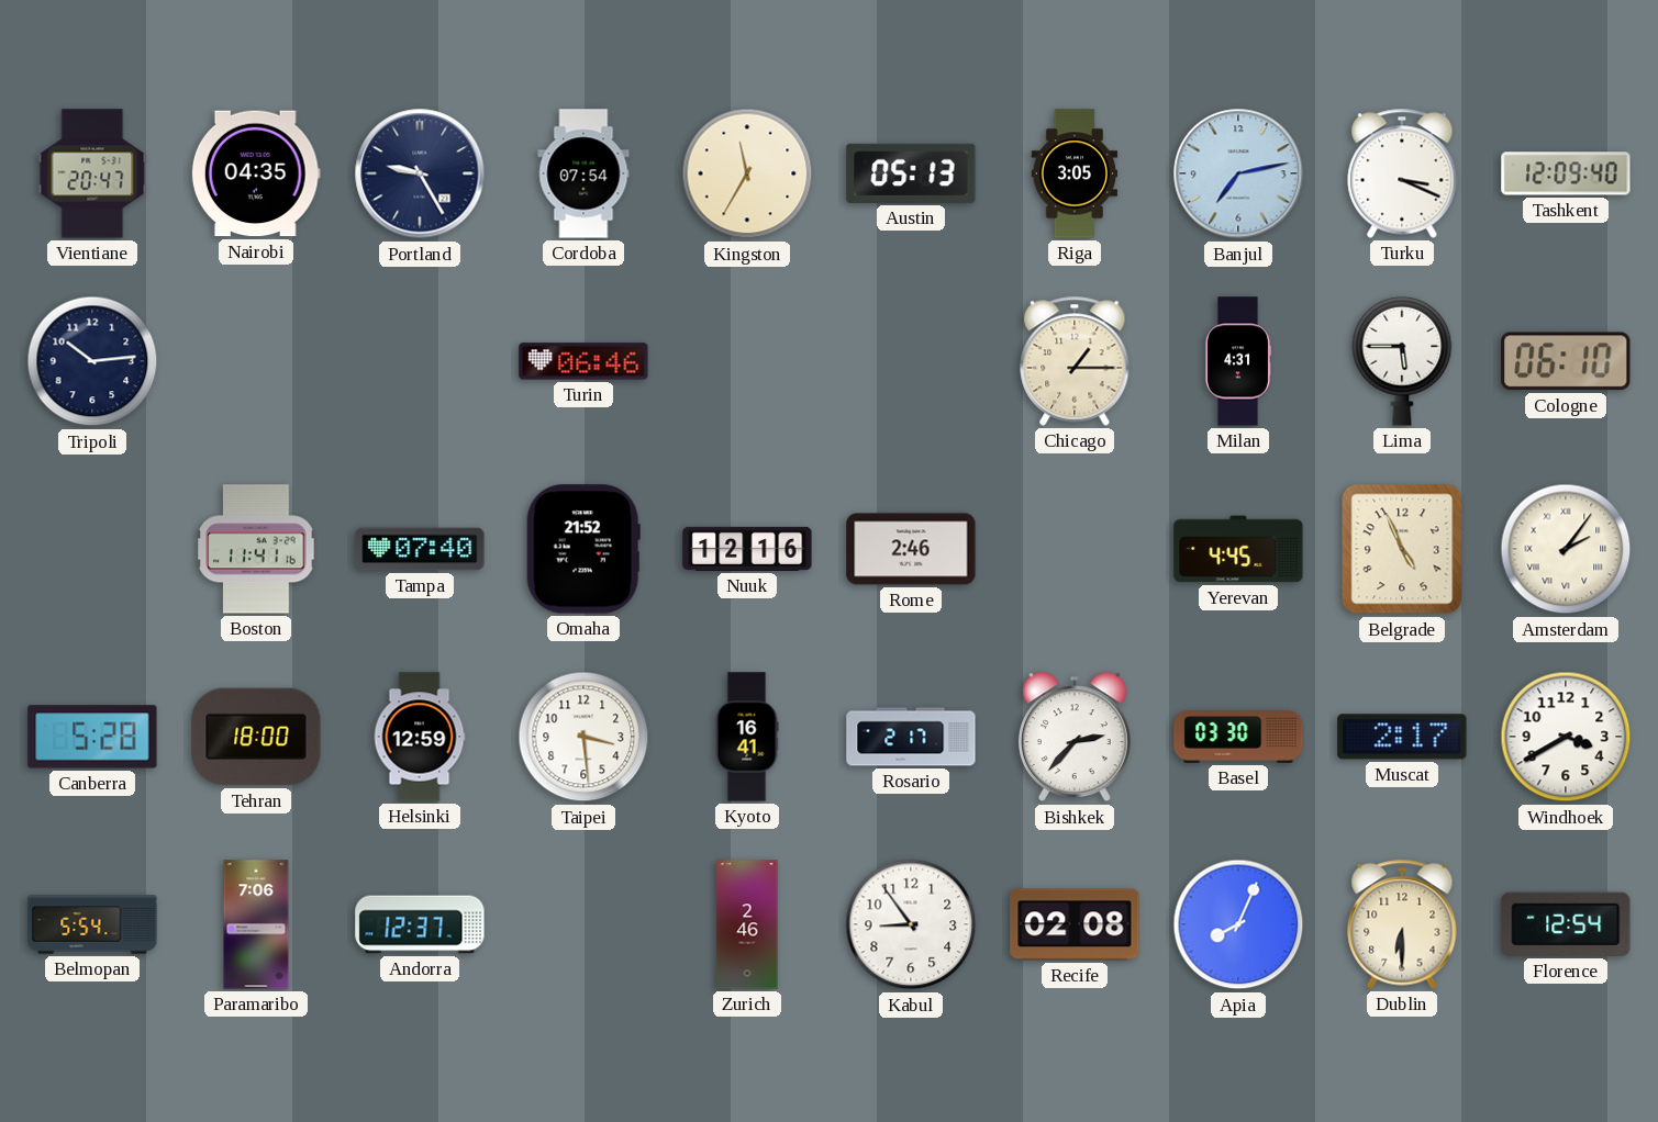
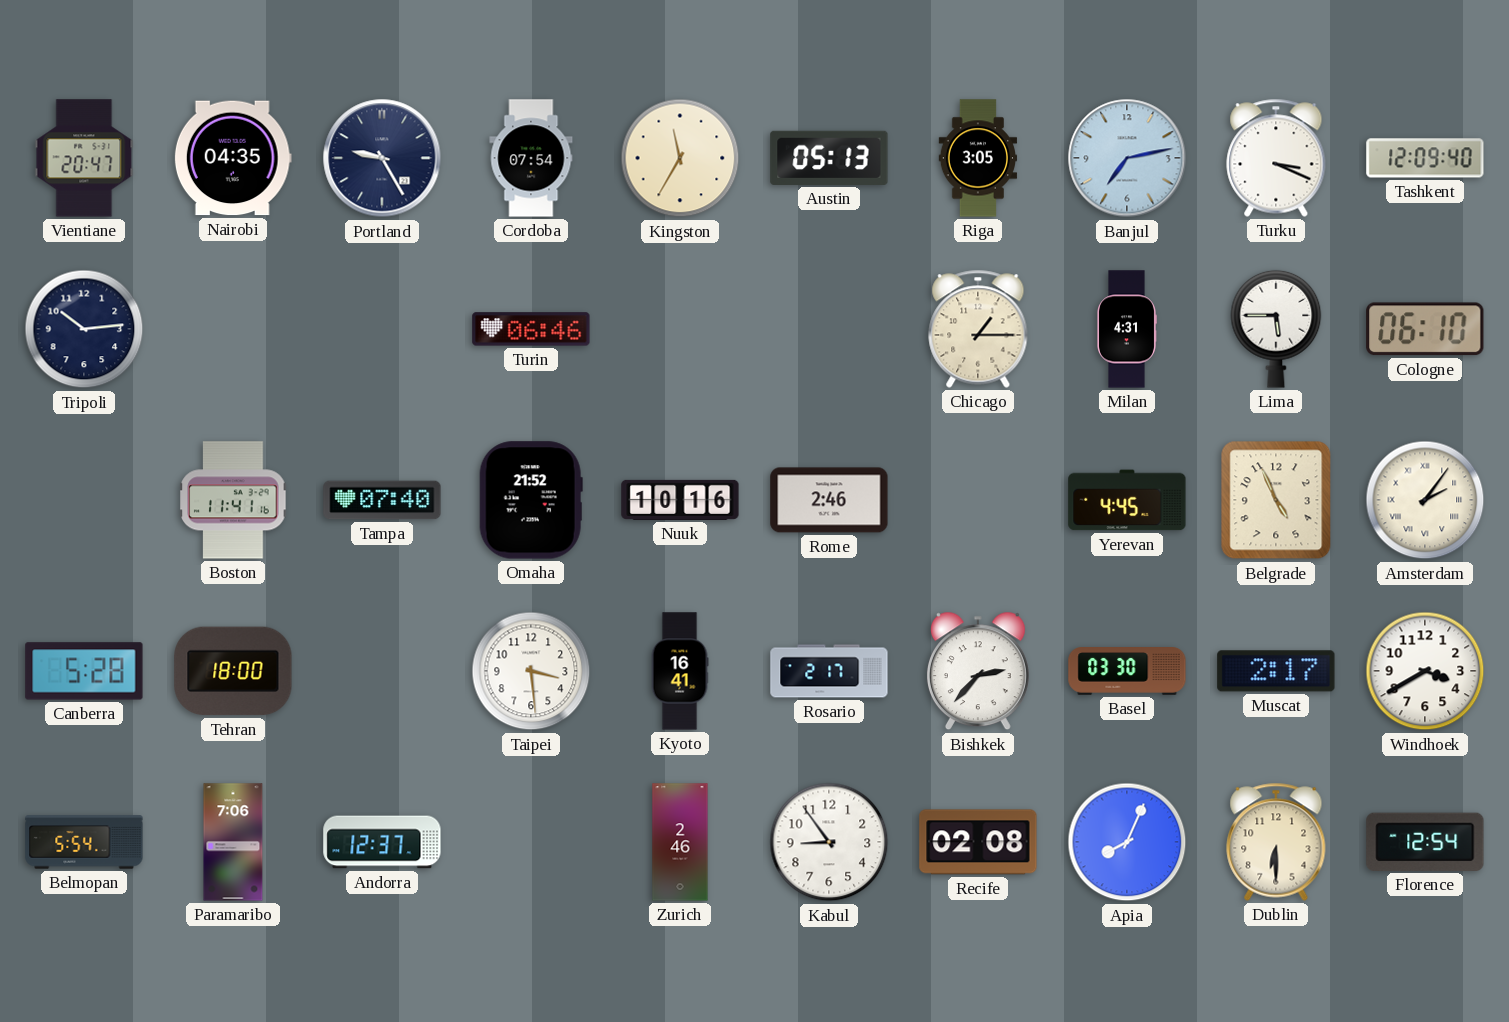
Nuuk: 12:16 -> 10:16 (680, 500)
Helsinki: 12:59 -> none (420, 737)
